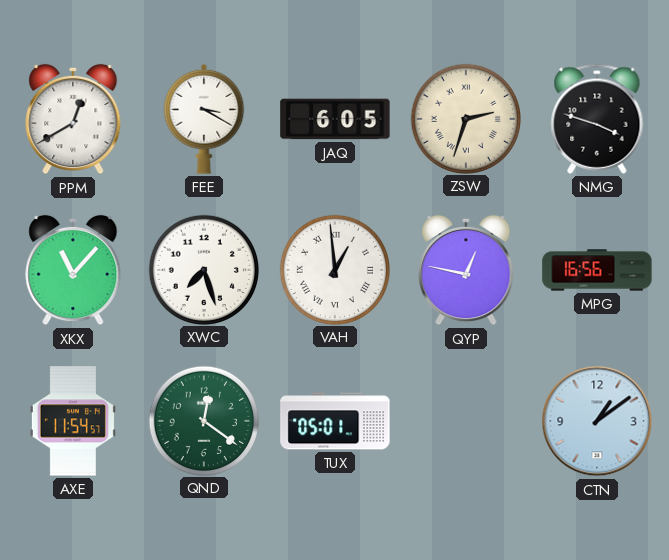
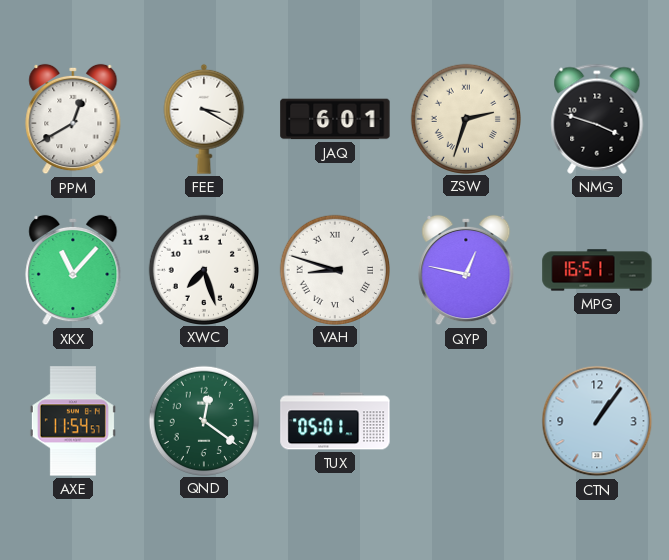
JAQ: 6:05 -> 6:01 (335, 119)
VAH: 12:59 -> 8:48 (334, 269)
MPG: 16:56 -> 16:51 (597, 270)
CTN: 1:09 -> 1:06 (597, 421)
